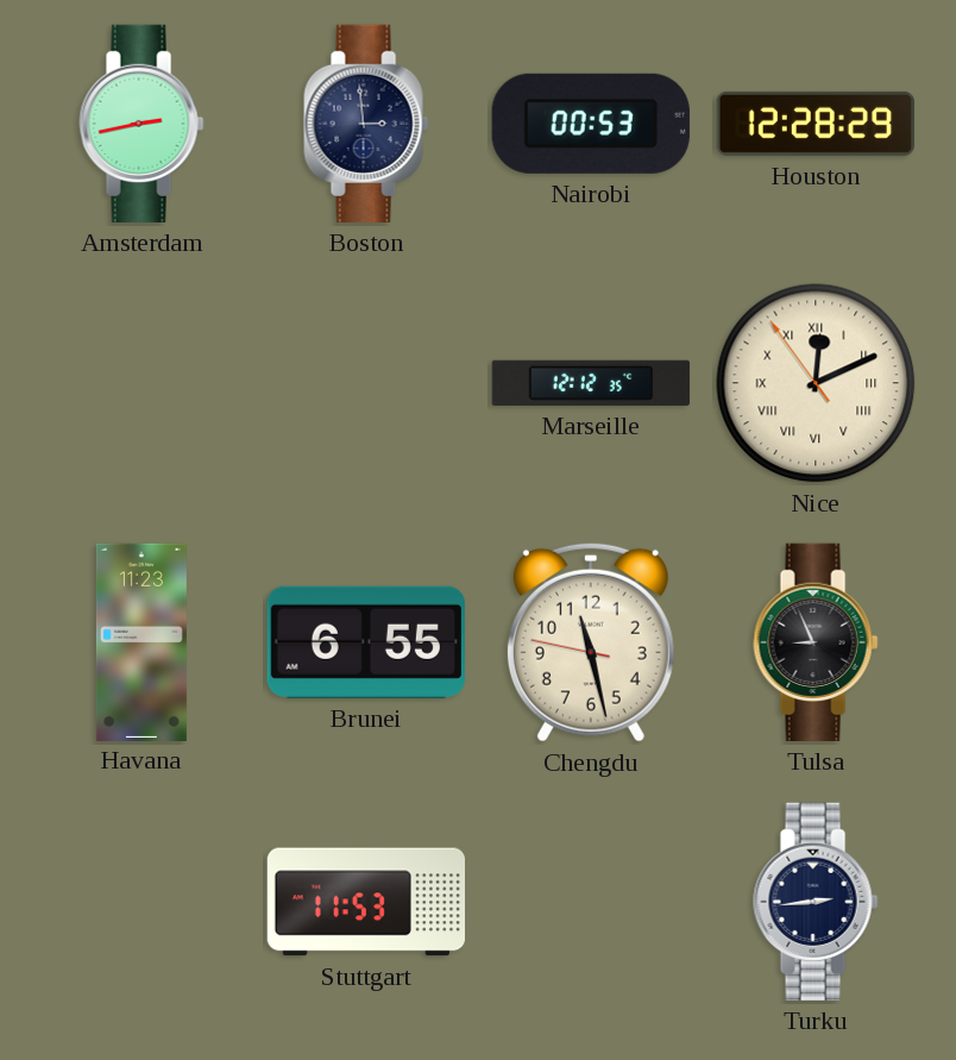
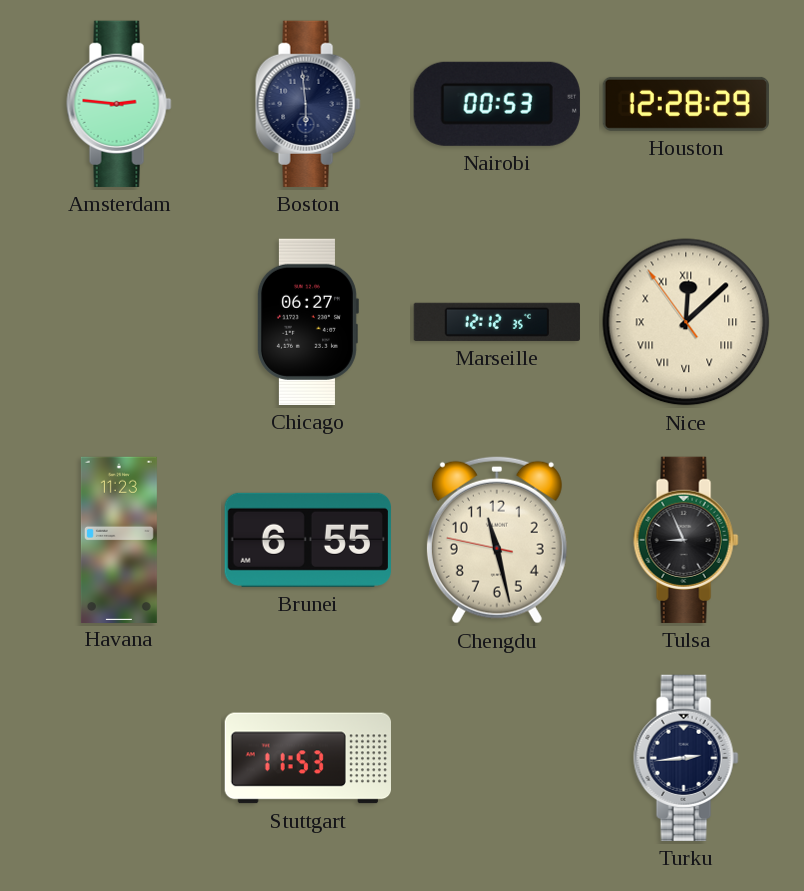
Amsterdam: 2:43 -> 2:46 (119, 104)
Boston: 2:59 -> 5:59 (308, 104)
Chicago: none -> 06:27 (307, 322)
Nice: 12:10 -> 12:07 (686, 322)
